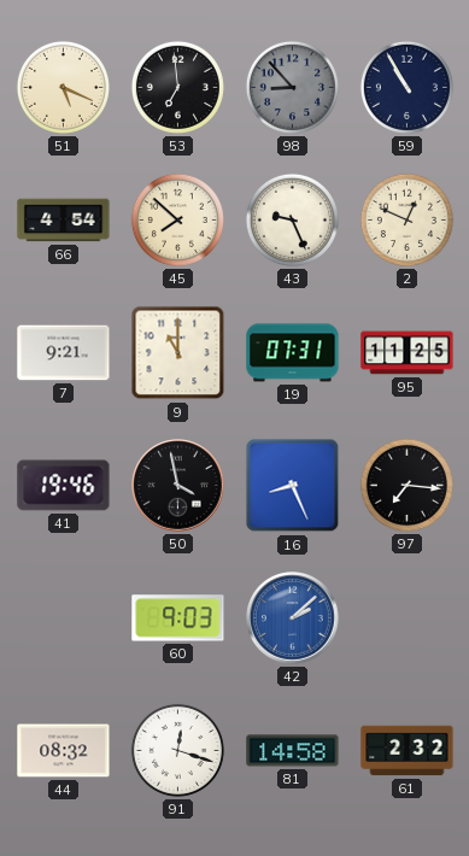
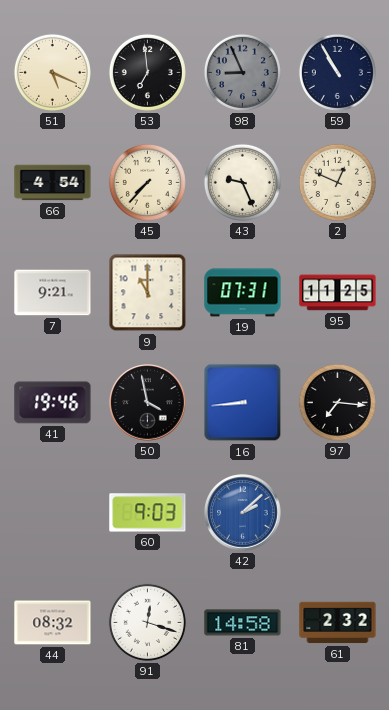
98: 8:53 -> 8:56 (242, 72)
45: 7:52 -> 7:37 (147, 182)
16: 8:26 -> 8:44 (243, 403)
